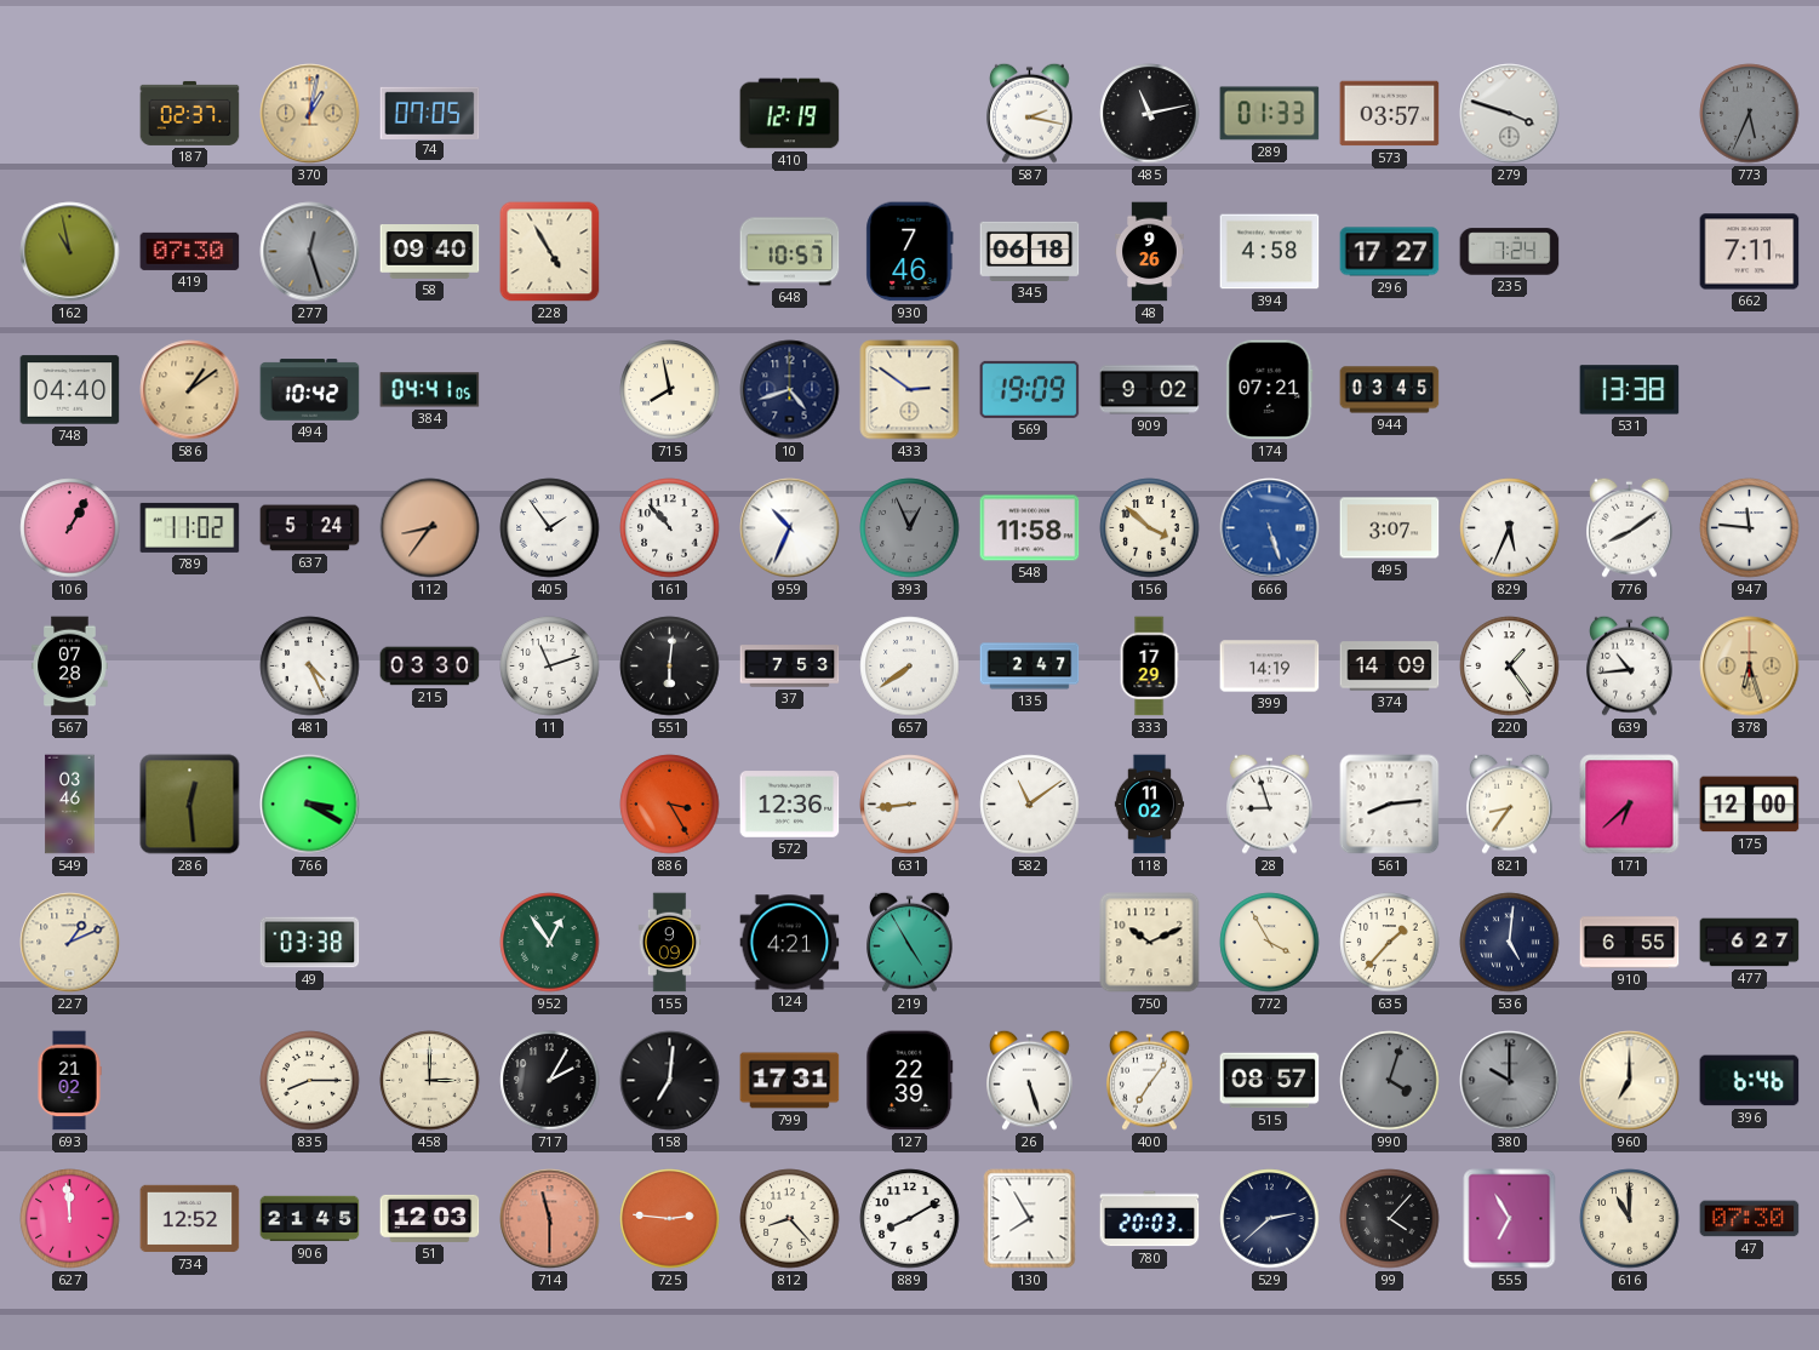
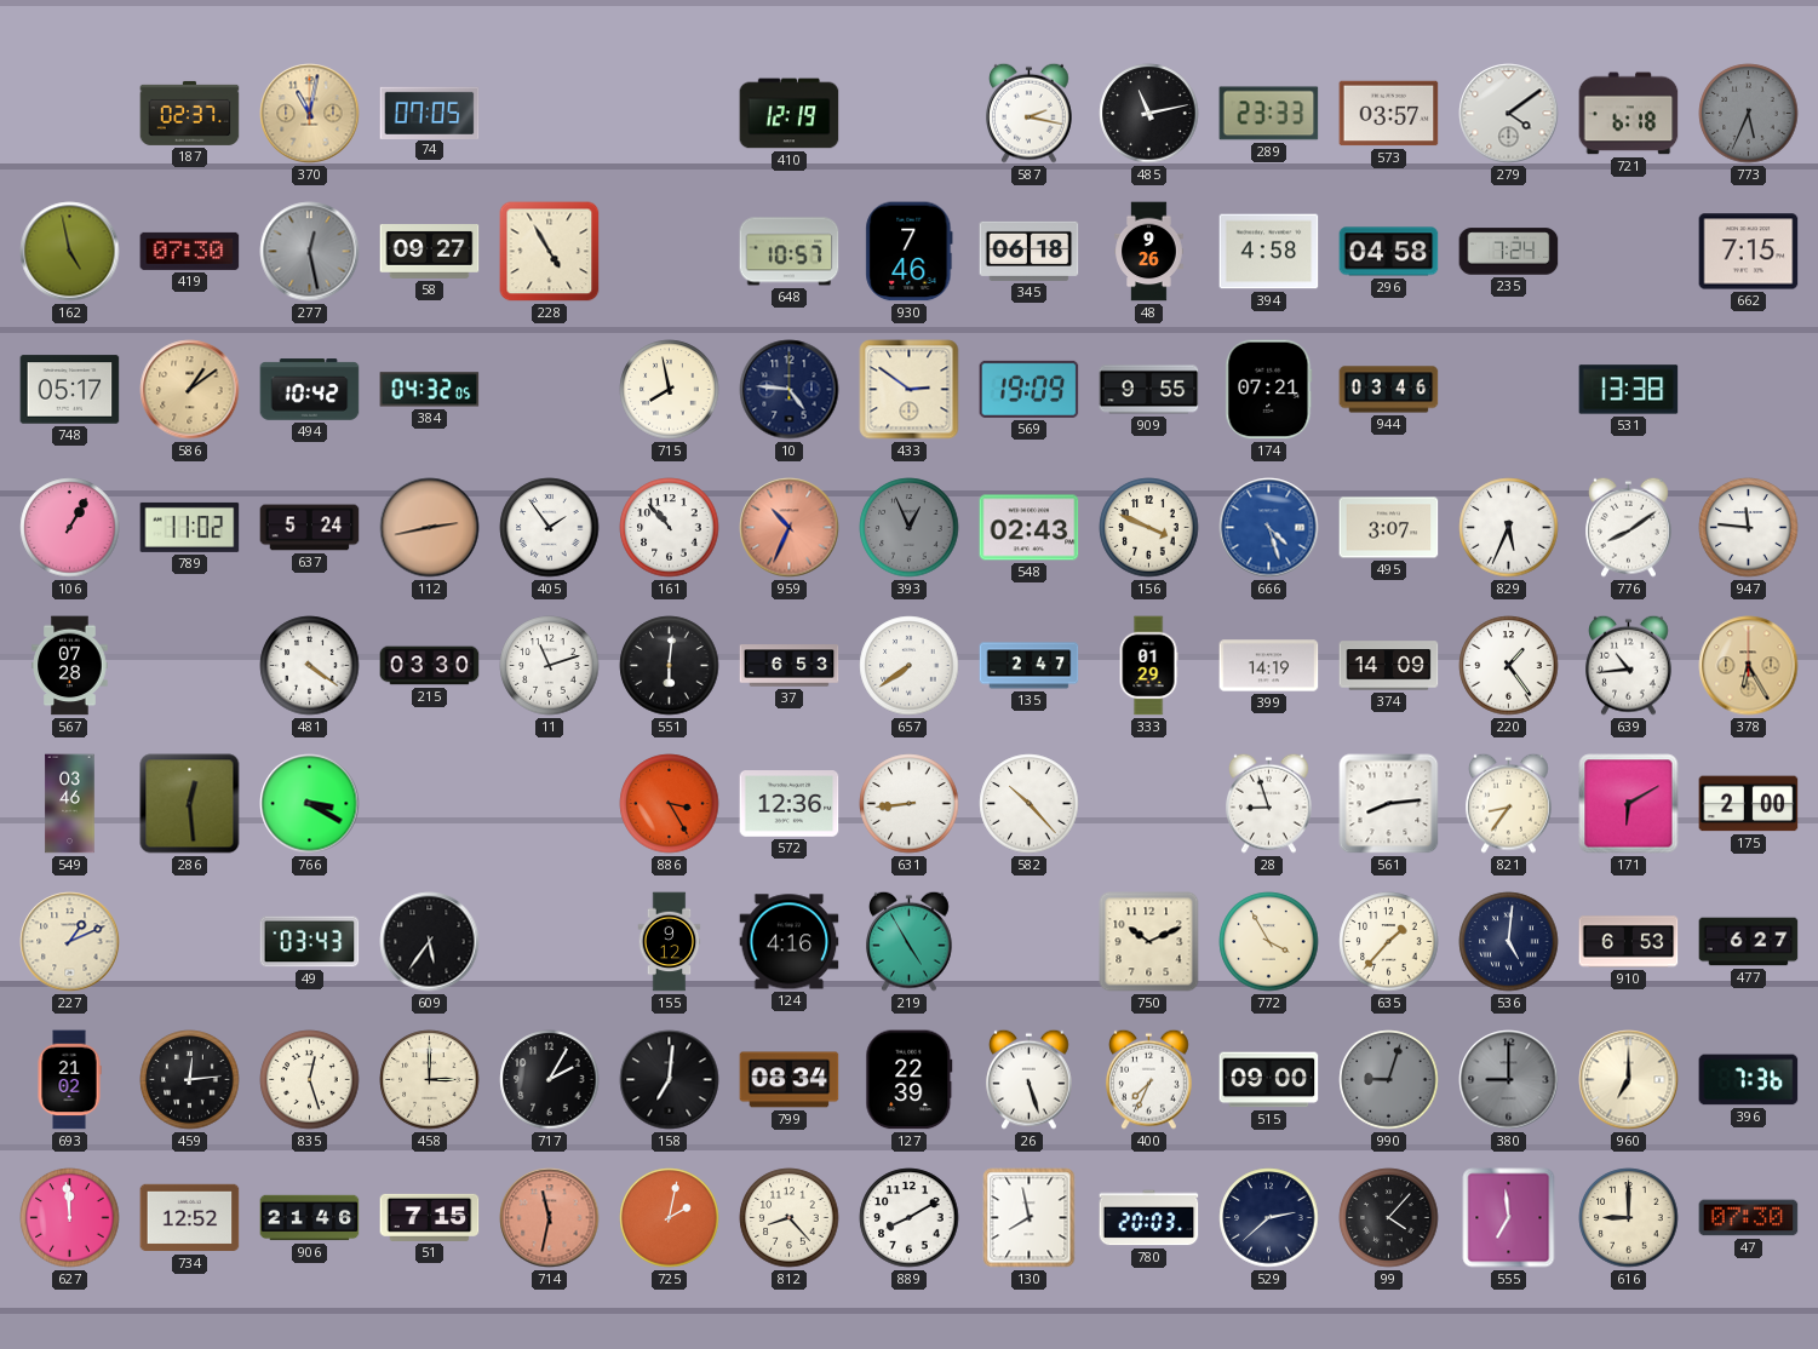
370: 1:02 -> 11:02 (310, 114)
289: 01:33 -> 23:33 (1269, 114)
279: 3:48 -> 4:09 (1509, 114)
721: none -> 6:18 (1629, 114)
162: 10:58 -> 4:58 (70, 252)
277: 12:27 -> 12:28 (310, 252)
58: 09:40 -> 09:27 (430, 252)
296: 17:27 -> 04:58 (1389, 252)
662: 7:11 -> 7:15 (1749, 252)
748: 04:40 -> 05:17 (70, 390)
384: 04:41 -> 04:32 (430, 390)
10: 4:42 -> 4:46 (790, 390)
909: 9:02 -> 9:55 (1149, 390)
944: 03:45 -> 03:46 (1389, 390)
112: 8:36 -> 2:43 (430, 528)
959 dial: white -> salmon (790, 528)
548: 11:58 -> 02:43 (1030, 528)
156: 3:52 -> 3:49 (1149, 528)
666: 5:27 -> 4:27 (1269, 528)
481: 4:26 -> 4:21 (310, 666)
37: 7:53 -> 6:53 (790, 666)
333: 17:29 -> 01:29 (1148, 666)
378: 6:27 -> 6:25 (1749, 666)
582: 11:09 -> 10:23 (1030, 804)
118: 11:02 -> none (1150, 805)
171: 6:38 -> 6:10 (1629, 804)
175: 12:00 -> 2:00 (1749, 804)
49: 03:38 -> 03:43 (310, 942)
609: none -> 5:36 (430, 942)
952: 12:54 -> none (550, 943)
155: 9:09 -> 9:12 (670, 942)
124: 4:21 -> 4:16 (790, 942)
910: 6:55 -> 6:53 (1629, 942)
459: none -> 12:14 (190, 1080)
835: 8:15 -> 12:27 (310, 1080)
799: 17:31 -> 08:34 (790, 1080)
400: 7:06 -> 7:34 (1149, 1079)
515: 08:57 -> 09:00 (1269, 1080)
990: 4:03 -> 9:03 (1389, 1080)
380: 10:00 -> 9:00 (1509, 1080)
396: 6:46 -> 7:36 (1749, 1080)
906: 21:45 -> 21:46 (310, 1218)
51: 12:03 -> 7:15 (430, 1217)
714: 11:30 -> 11:32 (550, 1218)
725: 2:46 -> 2:02 (670, 1218)
130: 7:55 -> 7:58 (1030, 1218)
555: 6:55 -> 6:59 (1509, 1218)
616: 11:00 -> 9:00 (1629, 1218)
